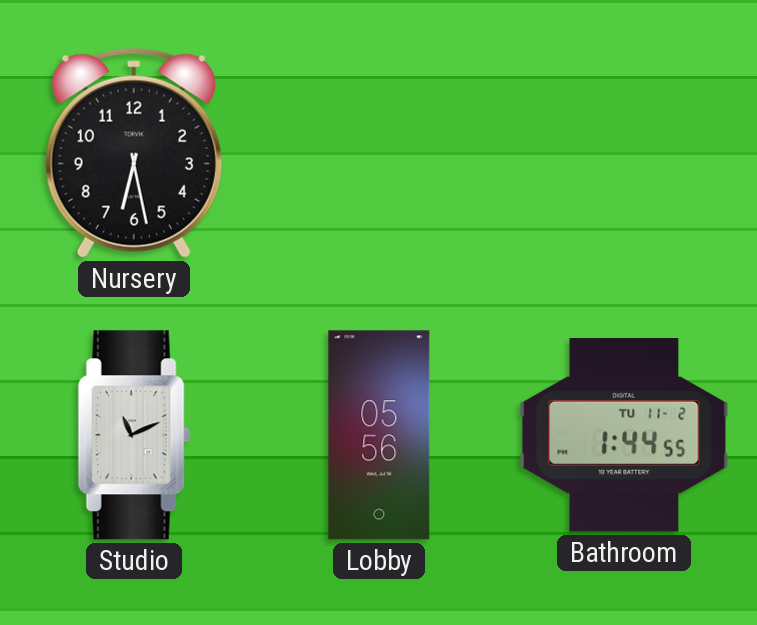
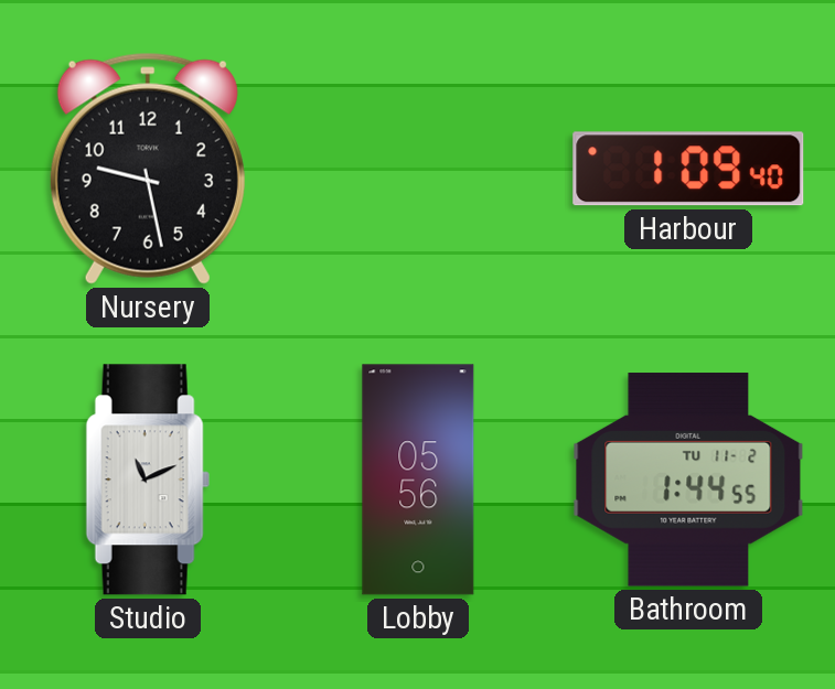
Nursery: 6:28 -> 9:28 (148, 169)
Harbour: none -> 1:09 (688, 169)
